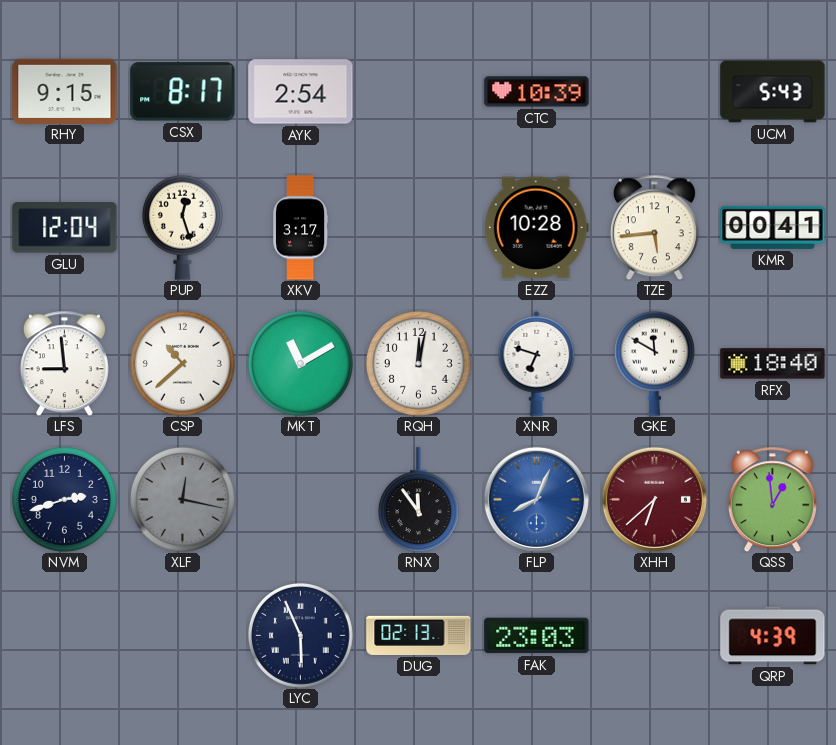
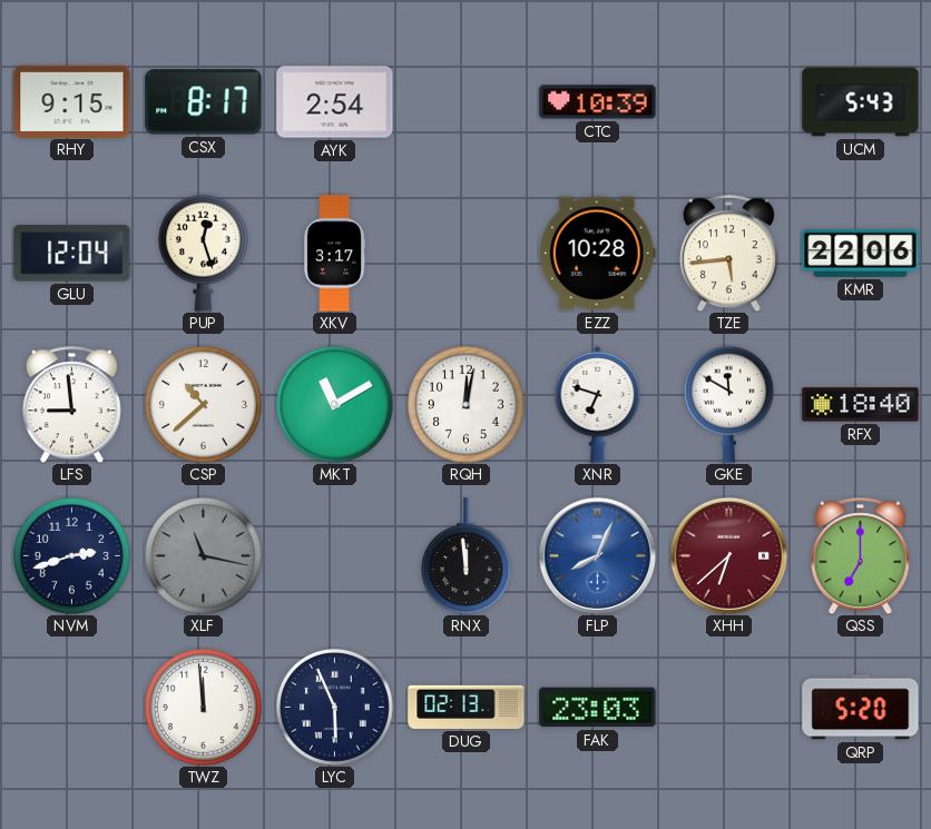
KMR: 00:41 -> 22:06 (861, 253)
XLF: 12:17 -> 11:17 (203, 555)
RNX: 11:54 -> 11:59 (465, 556)
QSS: 12:59 -> 7:00 (860, 555)
TWZ: none -> 11:59 (203, 707)
QRP: 4:39 -> 5:20 (861, 708)
